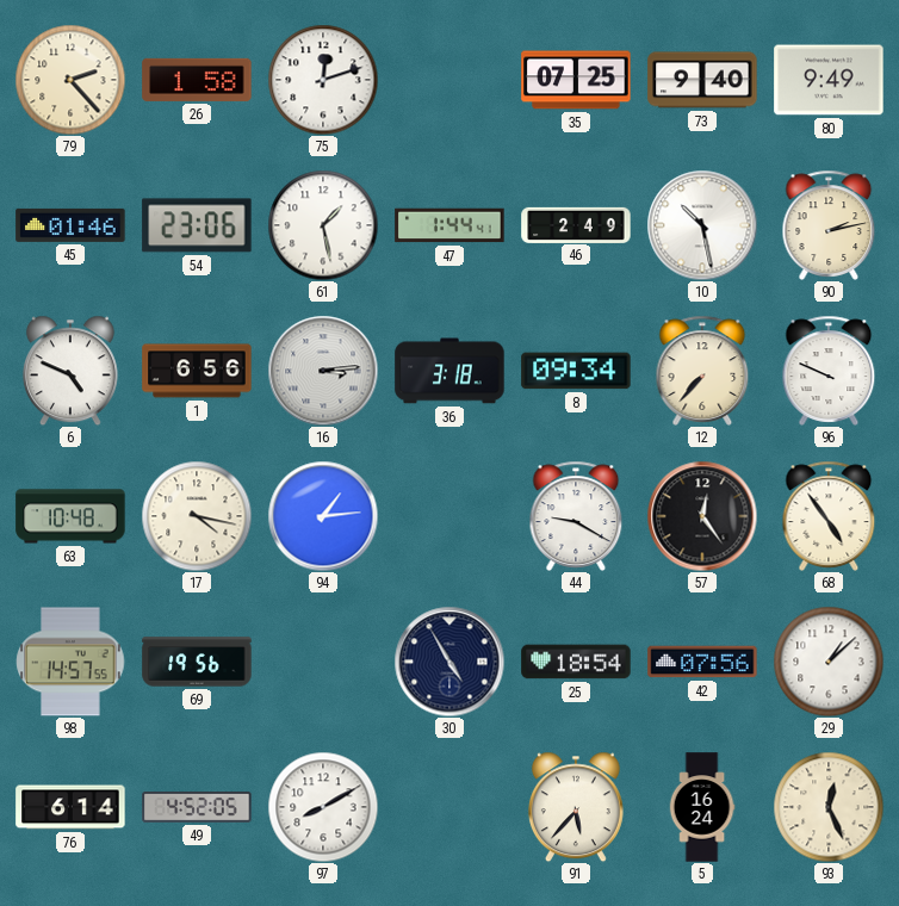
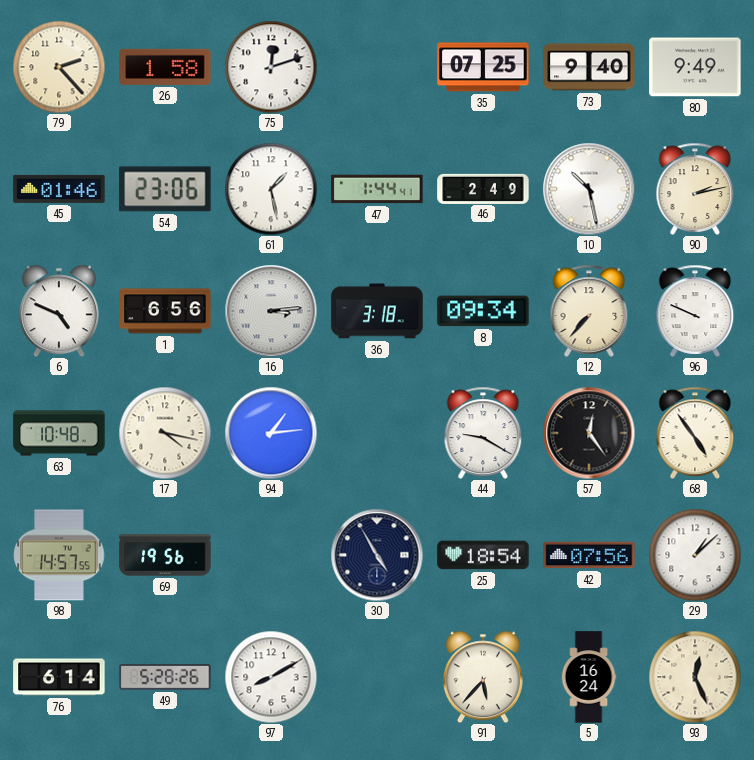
49: 4:52 -> 5:28 (165, 678)
